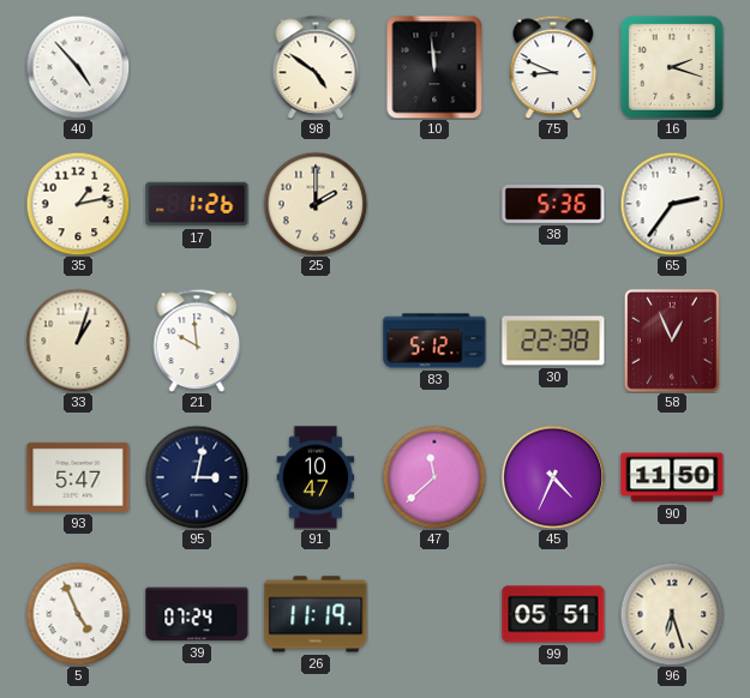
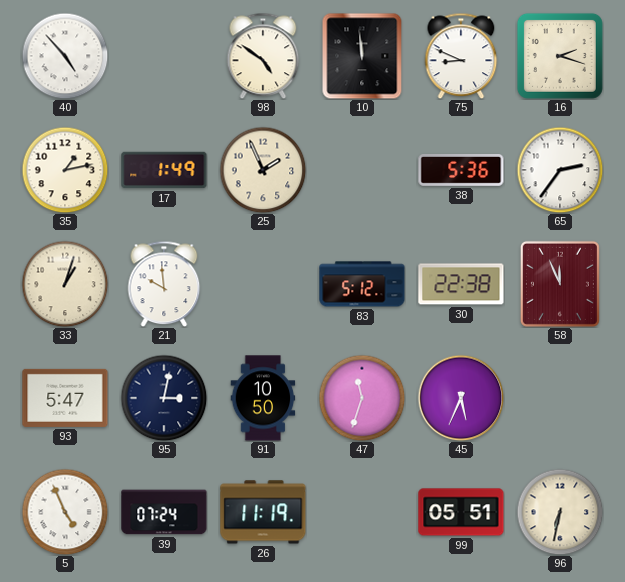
17: 1:26 -> 1:49 (164, 170)
25: 2:00 -> 1:56 (263, 170)
58: 12:56 -> 11:56 (560, 284)
91: 10:47 -> 10:50 (263, 398)
47: 11:38 -> 11:33 (362, 398)
45: 4:34 -> 5:34 (461, 398)
90: 11:50 -> none (672, 477)
96: 6:27 -> 6:32 (560, 512)
